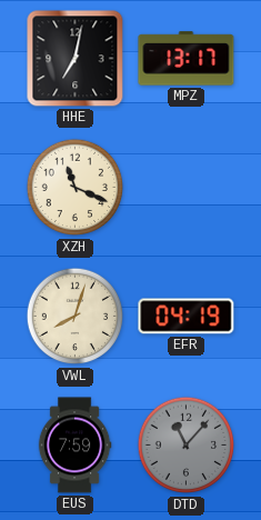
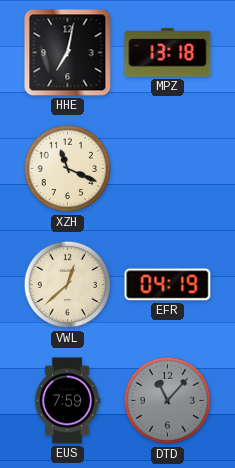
MPZ: 13:17 -> 13:18 (168, 53)
VWL: 8:03 -> 12:38 (68, 285)
